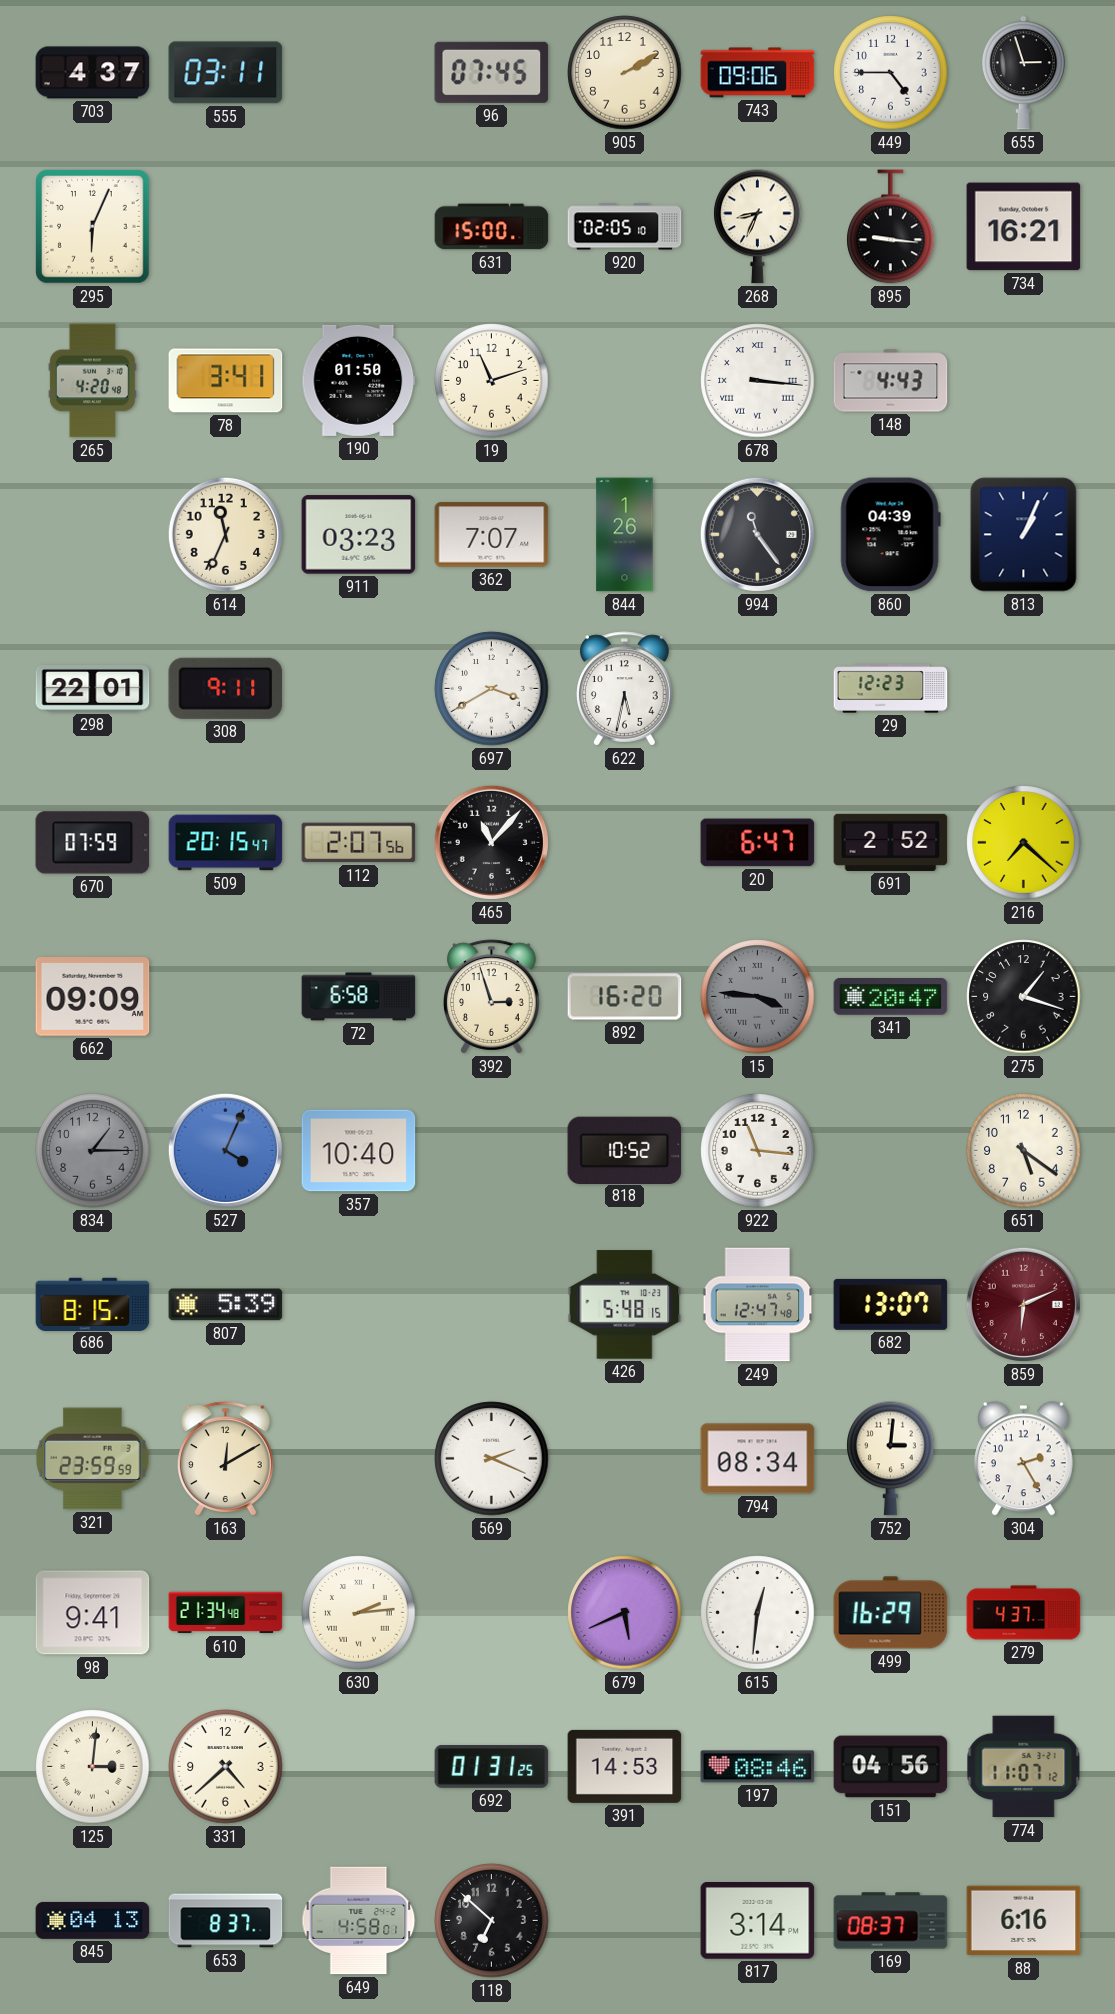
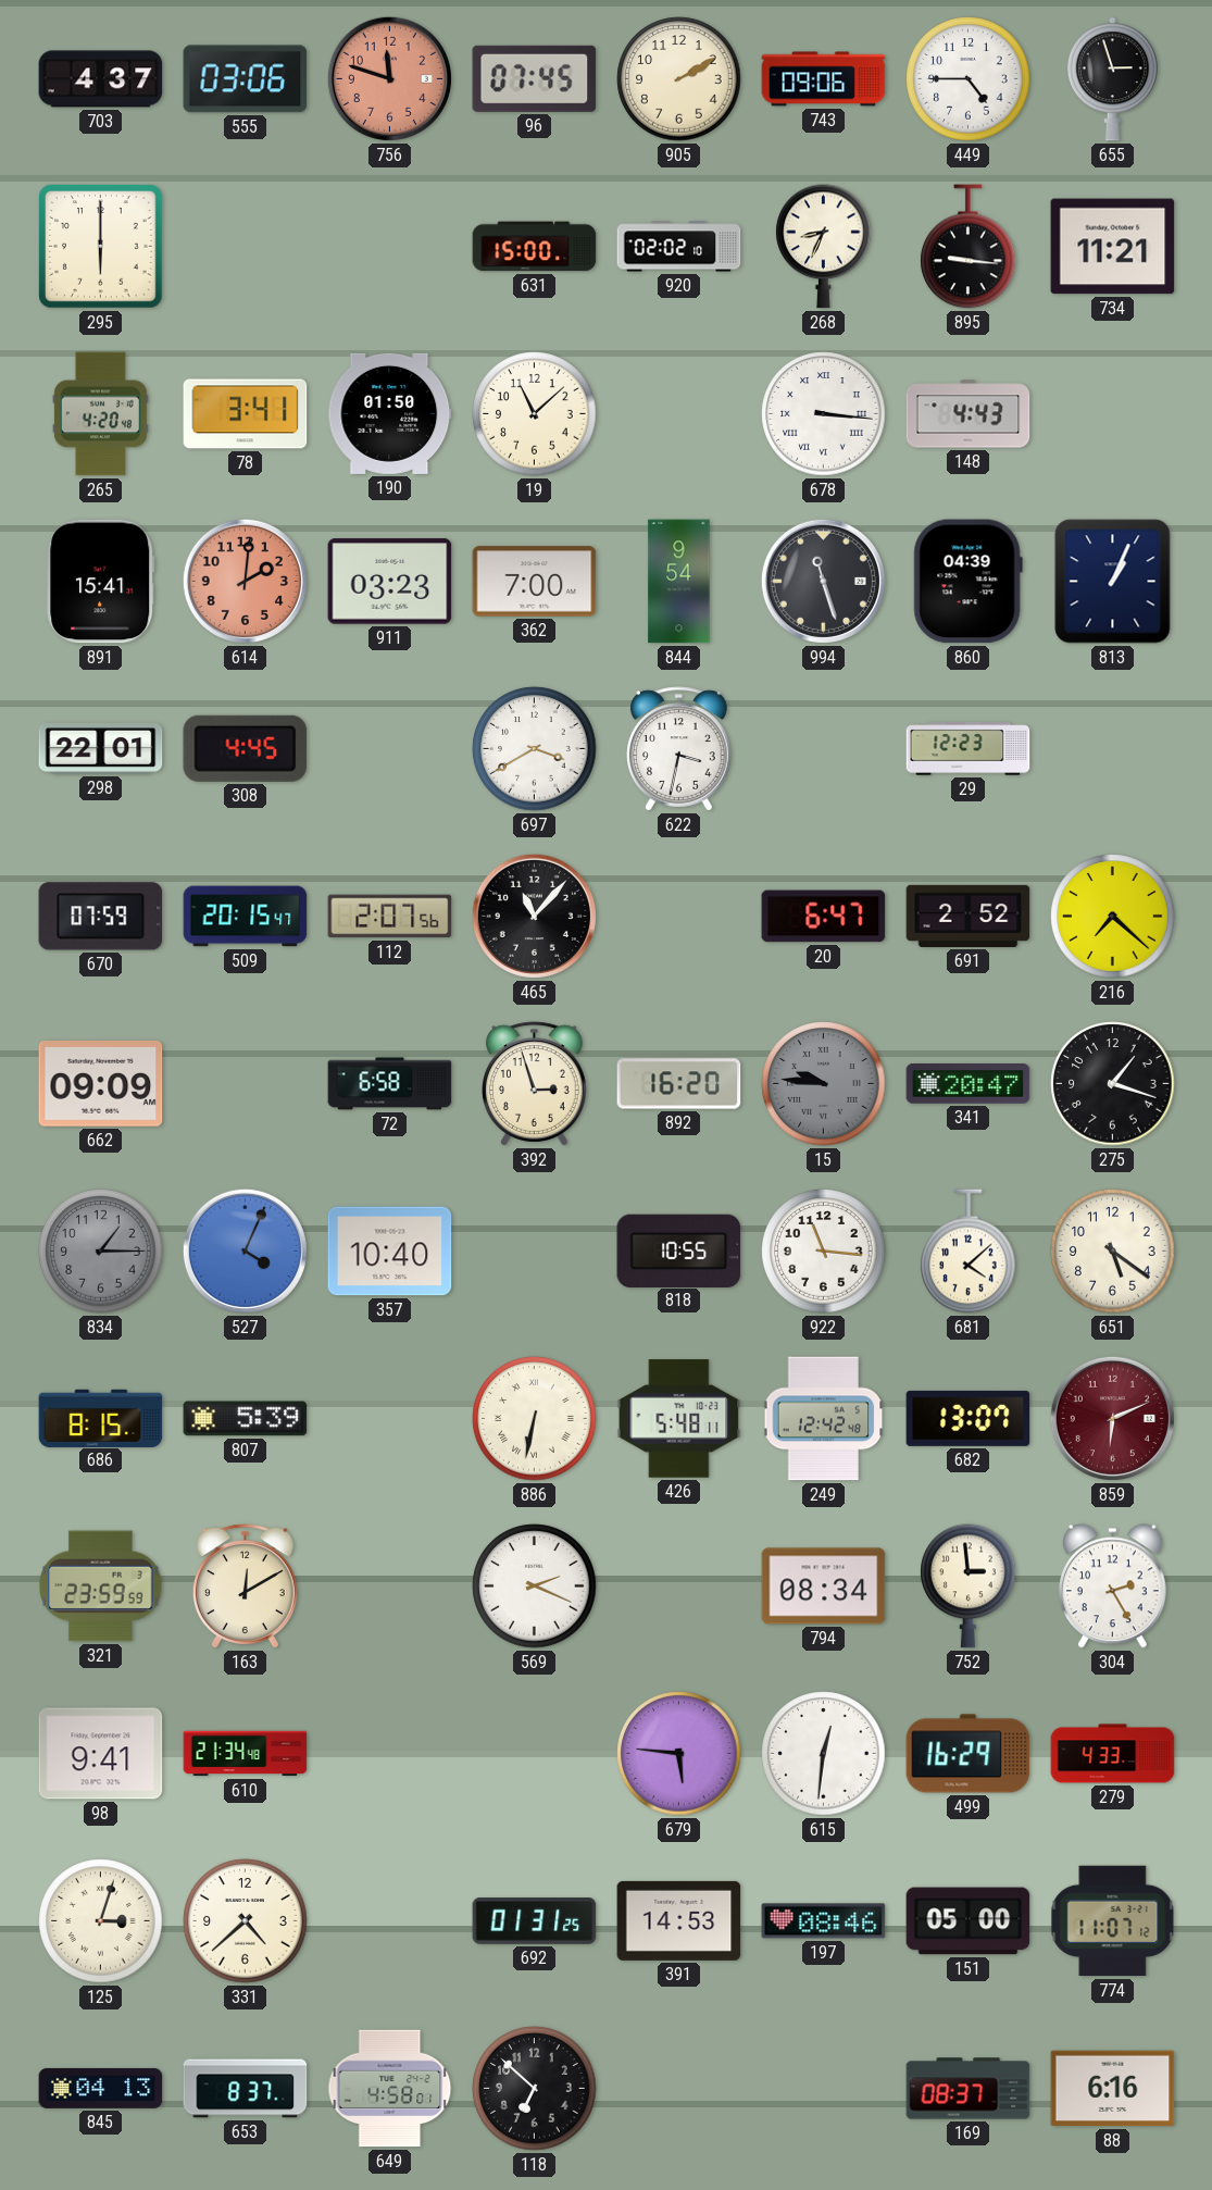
555: 03:11 -> 03:06 (246, 79)
756: none -> 11:48 (389, 78)
295: 6:04 -> 6:00 (101, 247)
920: 02:05 -> 02:02 (679, 247)
734: 16:21 -> 11:21 (1113, 247)
19: 11:12 -> 11:08 (535, 414)
891: none -> 15:41 (101, 582)
614: 11:34 -> 2:01 (245, 581)
614 dial: cream -> salmon (245, 581)
362: 7:07 -> 7:00 (535, 582)
844: 1:26 -> 9:54 (679, 582)
994: 11:24 -> 11:27 (823, 581)
308: 9:11 -> 4:45 (246, 748)
622: 5:32 -> 3:32 (679, 749)
15: 3:46 -> 9:46 (824, 1084)
818: 10:52 -> 10:55 (679, 1250)
681: none -> 4:08 (969, 1252)
886: none -> 6:32 (535, 1419)
426: 5:48:15 -> 5:48:11 (679, 1419)
249: 12:47 -> 12:42 (824, 1419)
752: 3:01 -> 2:59 (969, 1586)
630: 2:14 -> none (359, 1613)
679: 5:41 -> 5:46 (679, 1754)
279: 4:37 -> 4:33 (1113, 1754)
125: 3:01 -> 3:03 (101, 1921)
151: 04:56 -> 05:00 (969, 1921)
817: 3:14 -> none (758, 1921)
